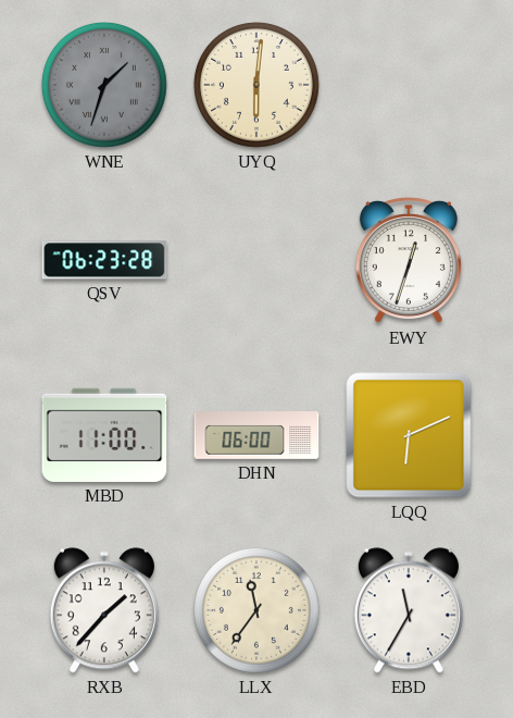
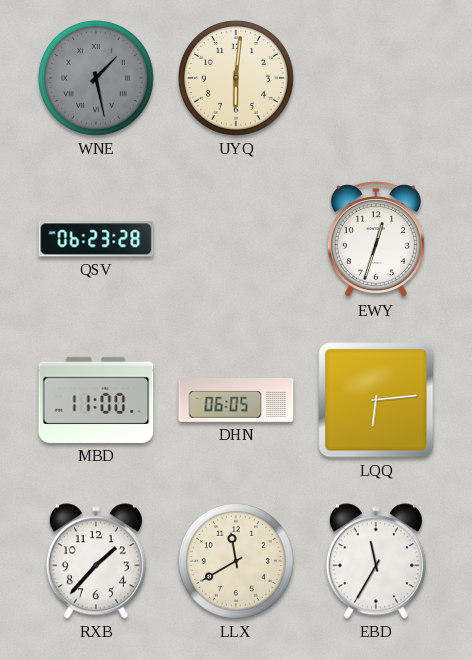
WNE: 1:33 -> 1:28 (96, 78)
DHN: 06:00 -> 06:05 (236, 401)
LQQ: 6:11 -> 6:14 (376, 400)
LLX: 11:36 -> 11:40 (236, 561)
